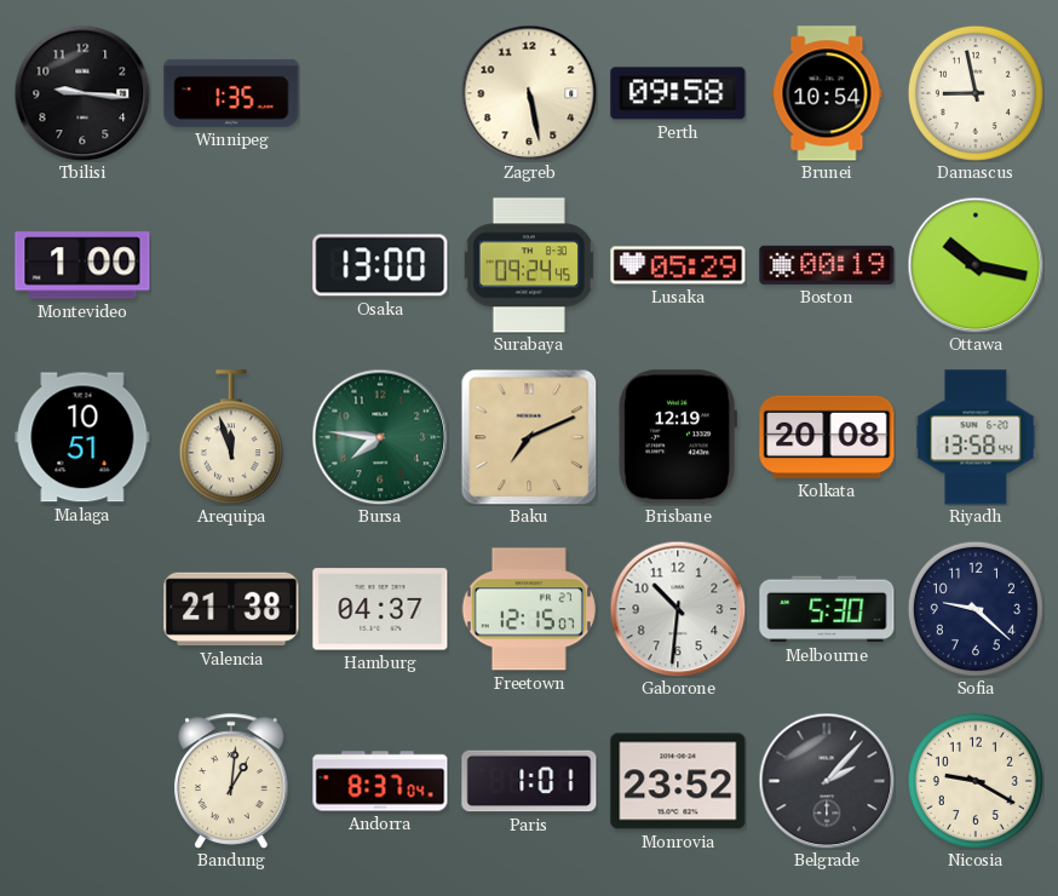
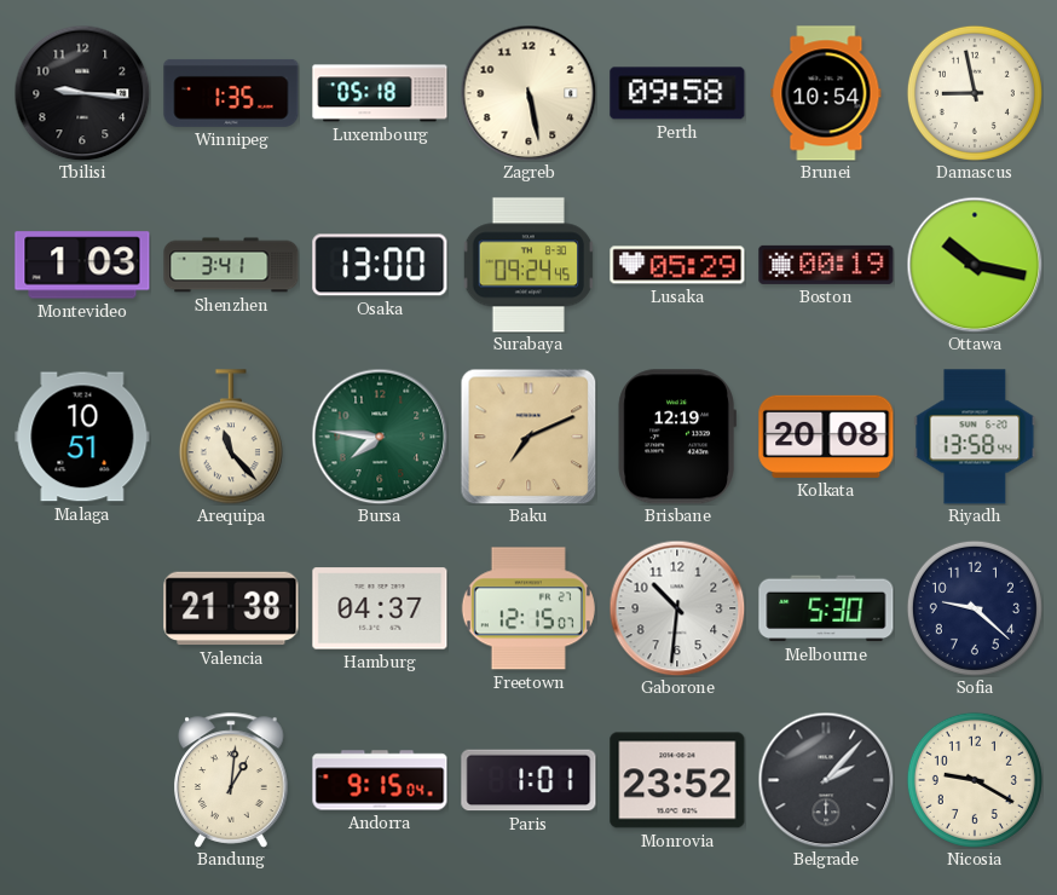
Luxembourg: none -> 05:18 (380, 93)
Montevideo: 1:00 -> 1:03 (82, 265)
Shenzhen: none -> 3:41 (231, 265)
Arequipa: 11:57 -> 11:23 (231, 437)
Andorra: 8:37 -> 9:15 (380, 780)
